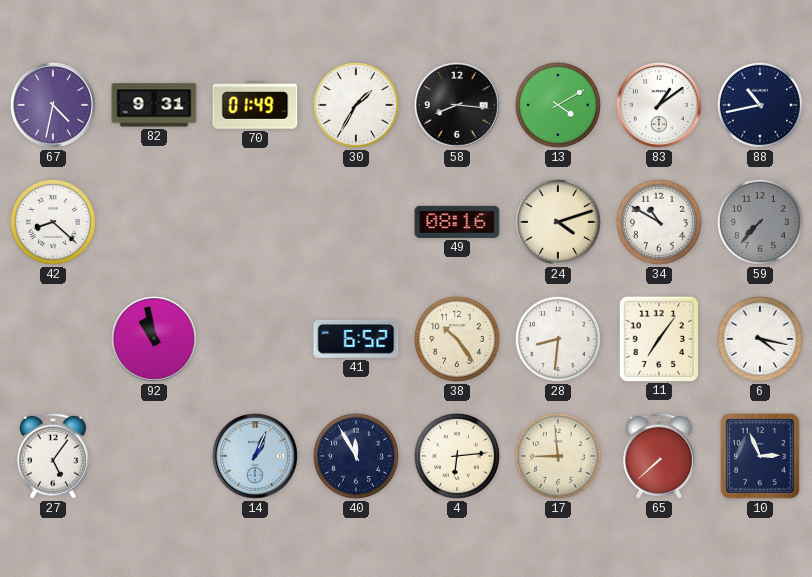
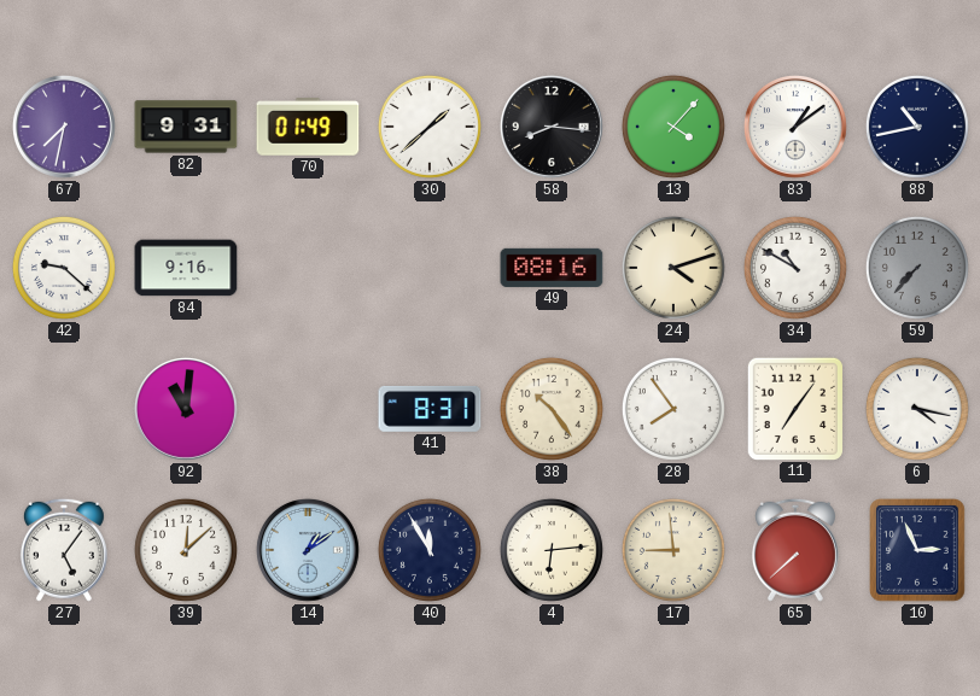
67: 4:32 -> 7:32 (64, 127)
30: 1:35 -> 1:38 (430, 127)
13: 4:10 -> 4:07 (673, 127)
42: 8:22 -> 9:22 (64, 268)
84: none -> 9:16 (186, 268)
92: 10:58 -> 11:01 (186, 409)
41: 6:52 -> 8:31 (430, 409)
28: 8:31 -> 7:54 (673, 409)
39: none -> 12:08 (186, 550)
14: 1:04 -> 1:09 (308, 550)
